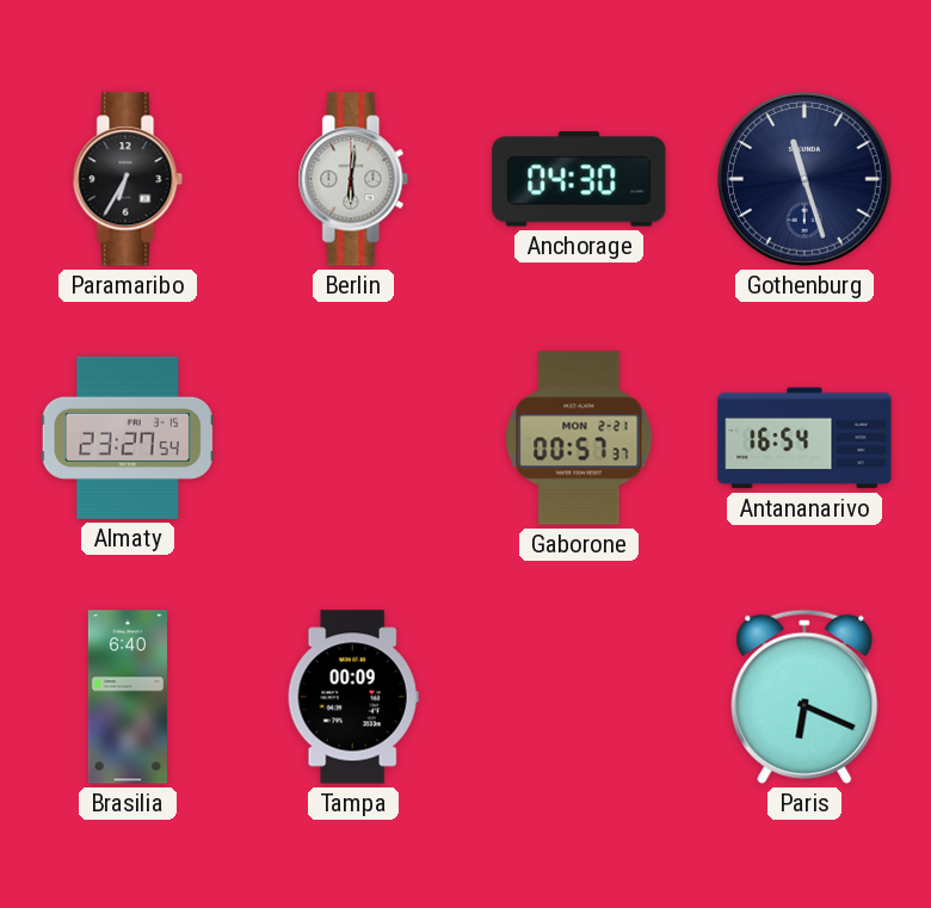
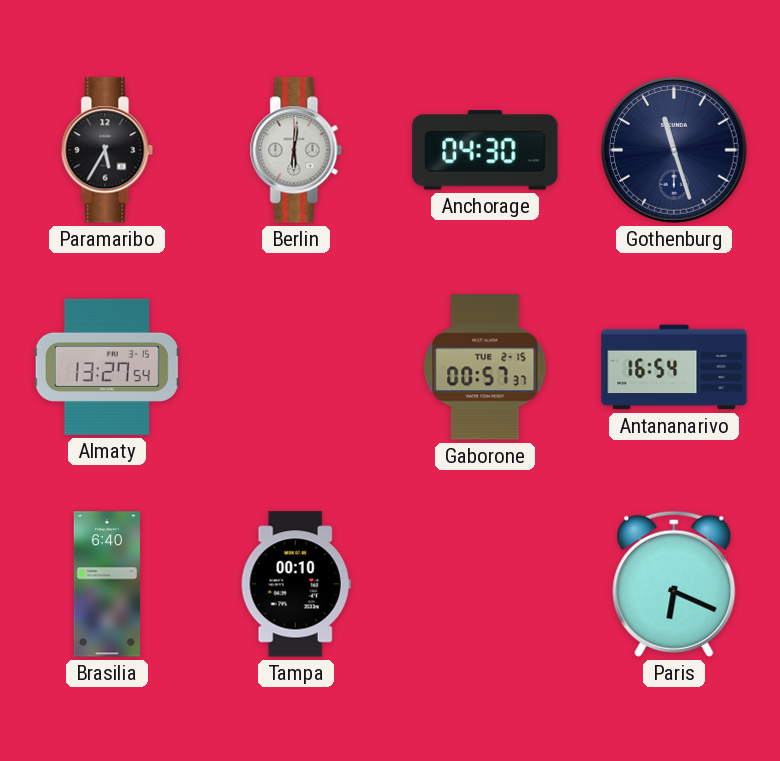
Paramaribo: 6:35 -> 5:35 (107, 150)
Almaty: 23:27 -> 13:27 (107, 367)
Gaborone date: MON 2-21 -> TUE 2-15 (485, 367)
Tampa: 00:09 -> 00:10 (296, 584)
